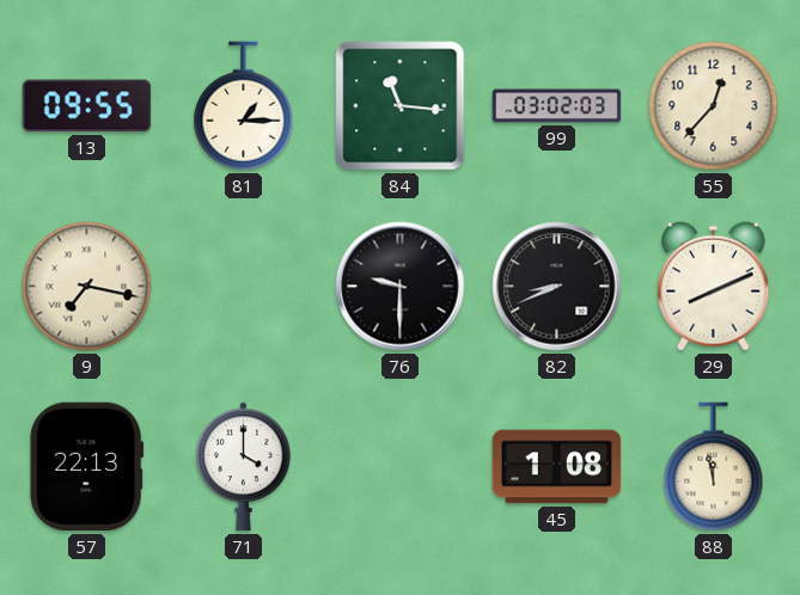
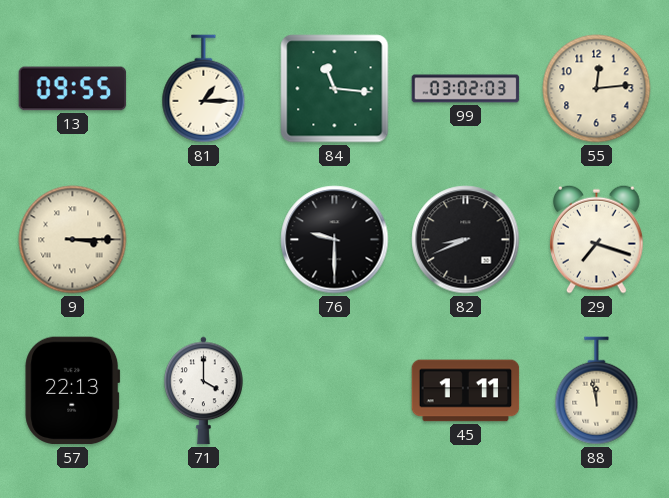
55: 12:37 -> 12:14 (597, 89)
9: 7:17 -> 3:15 (73, 240)
29: 8:11 -> 7:18 (597, 239)
45: 1:08 -> 1:11 (466, 391)
